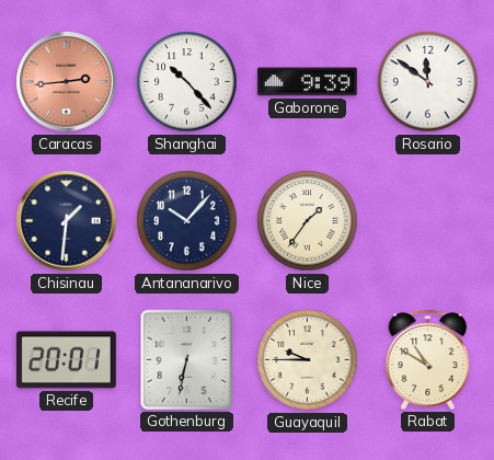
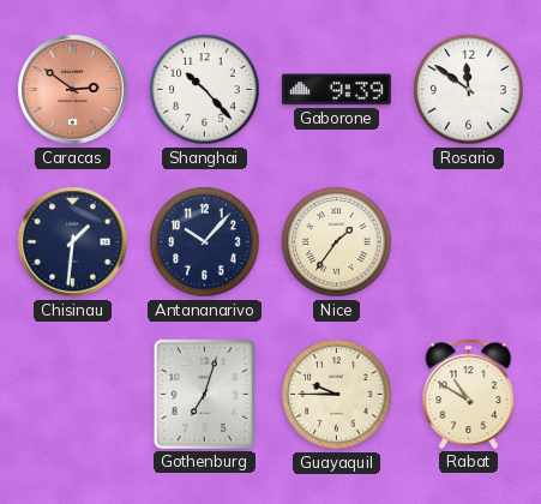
Caracas: 2:44 -> 2:51 (73, 90)
Recife: 20:01 -> none (66, 360)
Gothenburg: 6:32 -> 7:03 (204, 394)
